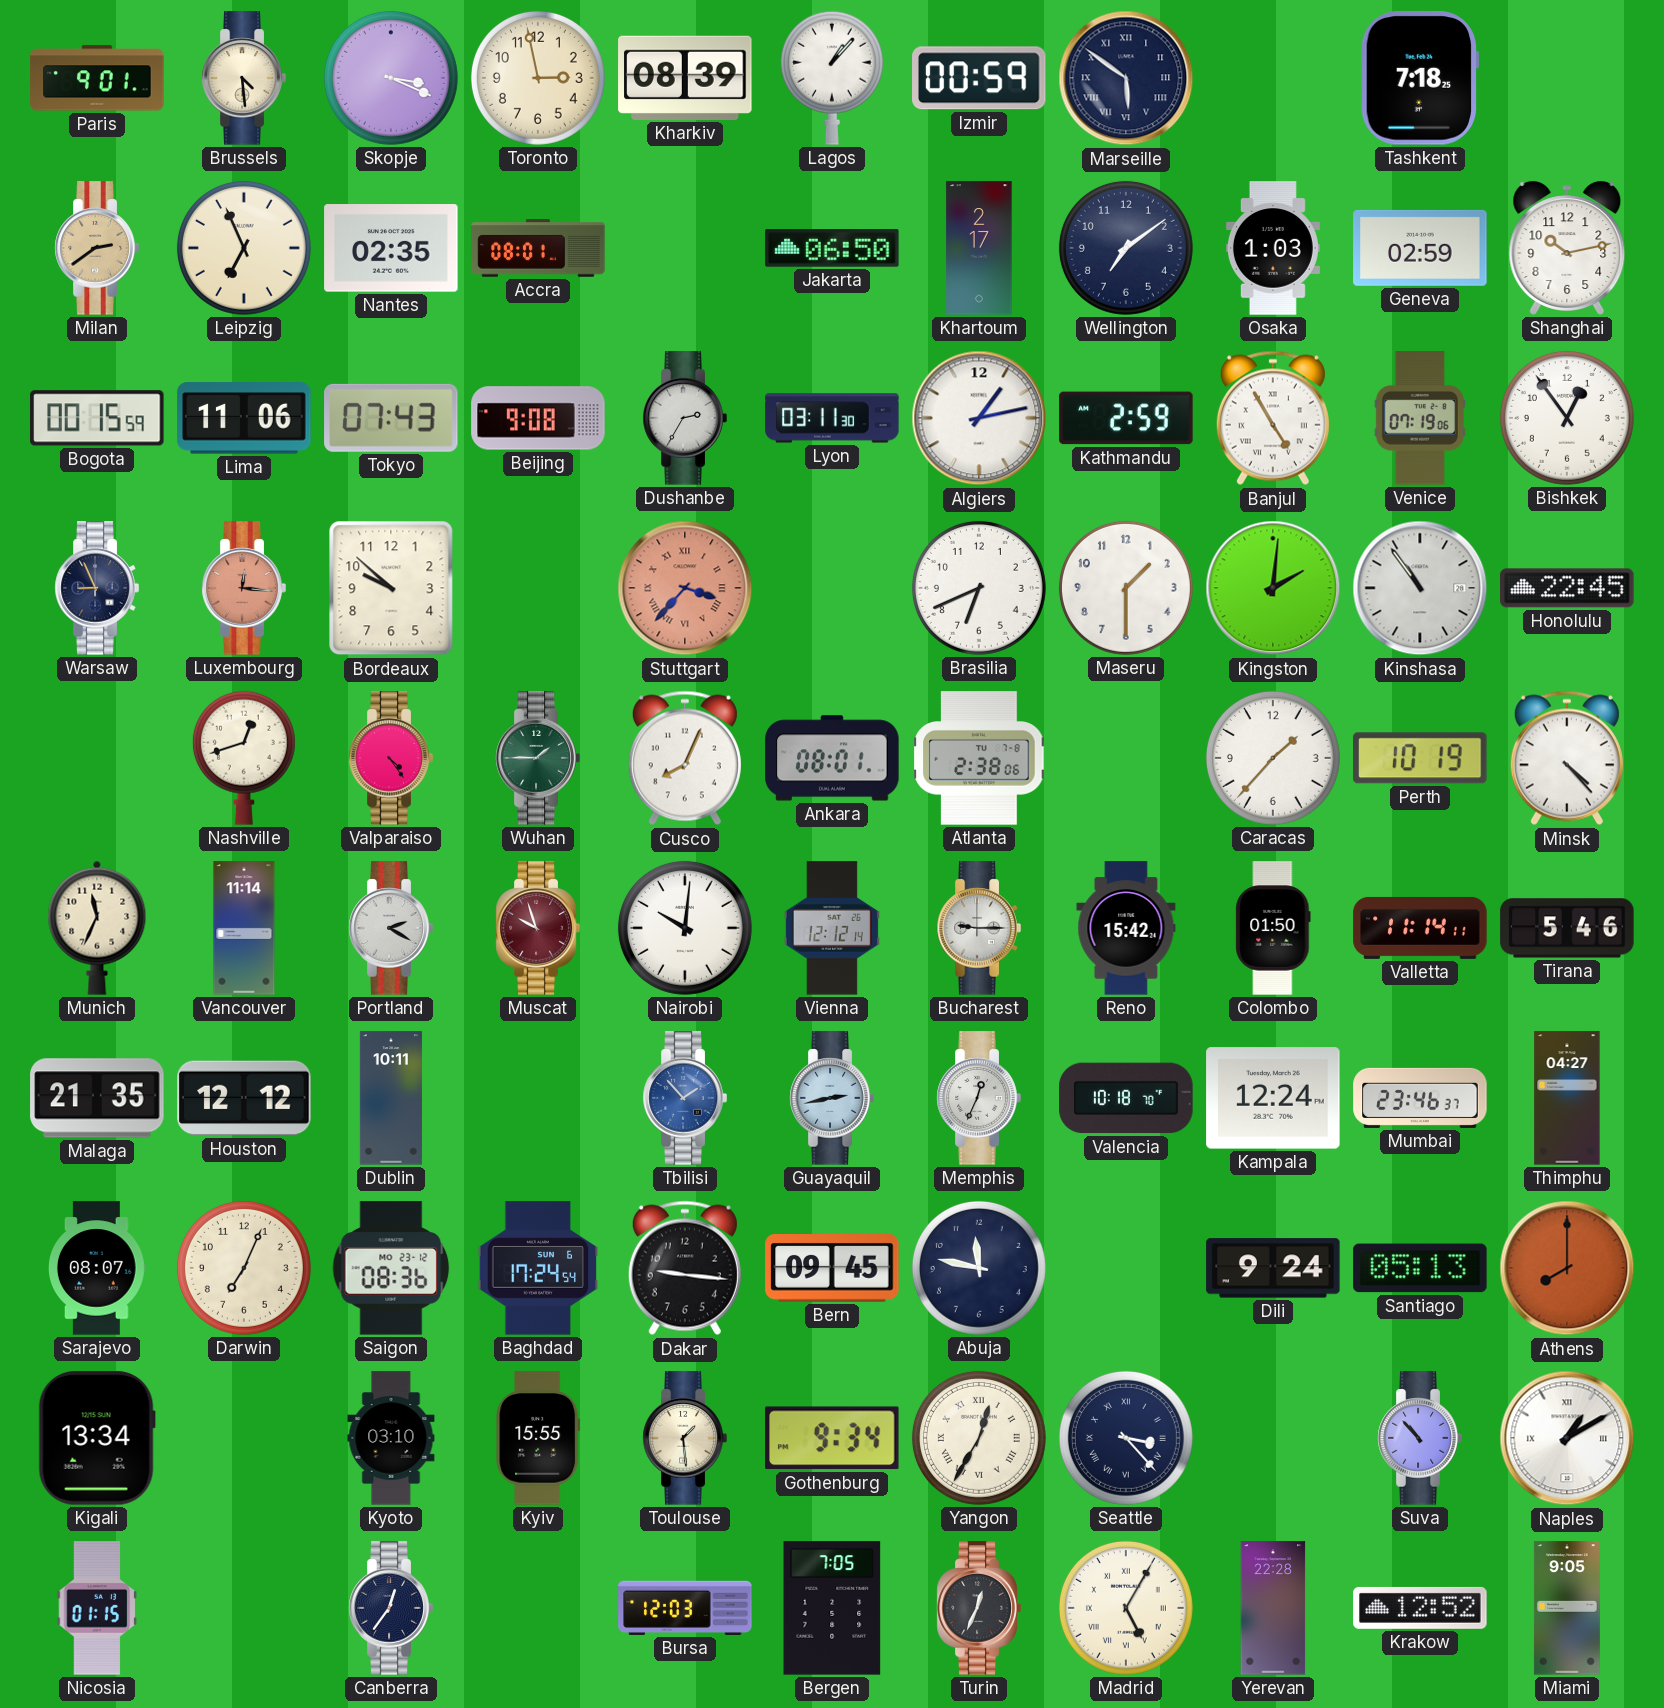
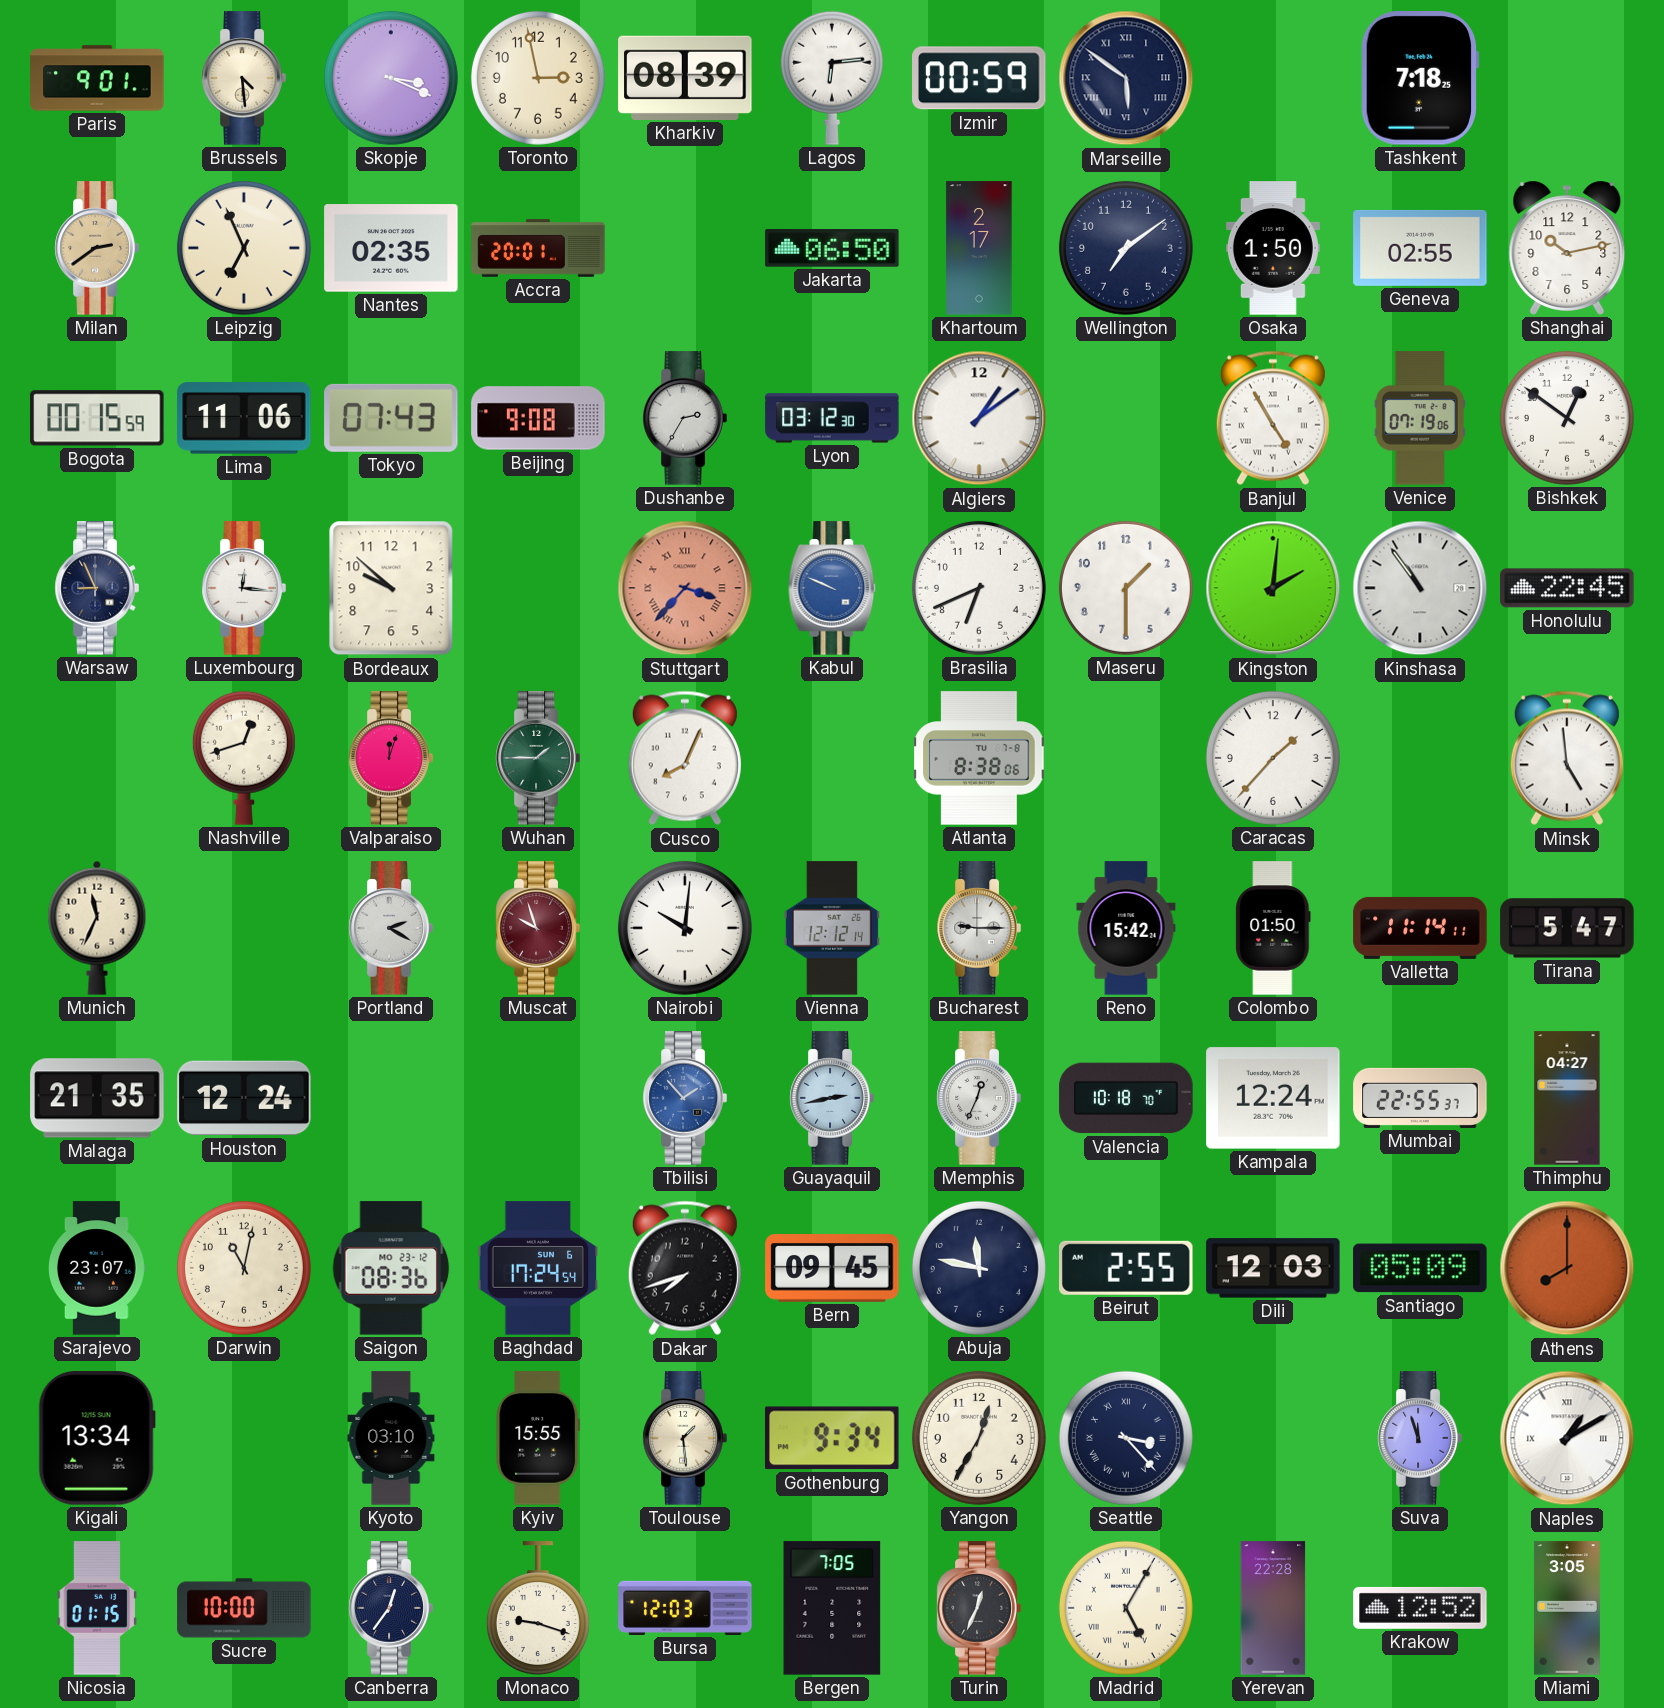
Lagos: 1:07 -> 6:14 (832, 78)
Accra: 08:01 -> 20:01 (538, 248)
Osaka: 1:03 -> 1:50 (1273, 248)
Geneva: 02:59 -> 02:55 (1420, 248)
Lyon: 03:11 -> 03:12 (832, 418)
Algiers: 1:13 -> 1:09 (979, 418)
Kathmandu: 2:59 -> none (1126, 418)
Bishkek: 12:54 -> 12:51 (1567, 418)
Luxembourg dial: salmon -> white (244, 588)
Kabul: none -> 9:49 (832, 588)
Valparaiso: 4:24 -> 12:03 (391, 758)
Ankara: 08:01 -> none (832, 758)
Atlanta: 2:38 -> 8:38 (979, 758)
Perth: 10:19 -> none (1420, 758)
Minsk: 4:23 -> 4:59 (1567, 758)
Vancouver: 11:14 -> none (244, 928)
Tirana: 5:46 -> 5:47 (1567, 928)
Houston: 12:12 -> 12:24 (244, 1098)
Dublin: 10:11 -> none (391, 1098)
Mumbai: 23:46 -> 22:55 (1420, 1098)
Sarajevo: 08:07 -> 23:07 (97, 1268)
Darwin: 7:04 -> 11:02 (244, 1268)
Dakar: 9:16 -> 7:42 (685, 1268)
Beirut: none -> 2:55 (1127, 1268)
Dili: 9:24 -> 12:03 (1273, 1268)
Santiago: 05:13 -> 05:09 (1420, 1268)
Yangon numerals: Roman -> Arabic (979, 1438)
Suva: 10:53 -> 11:57 (1420, 1438)
Sucre: none -> 10:00 (244, 1608)
Monaco: none -> 9:18 (538, 1608)
Miami: 9:05 -> 3:05 (1567, 1608)
